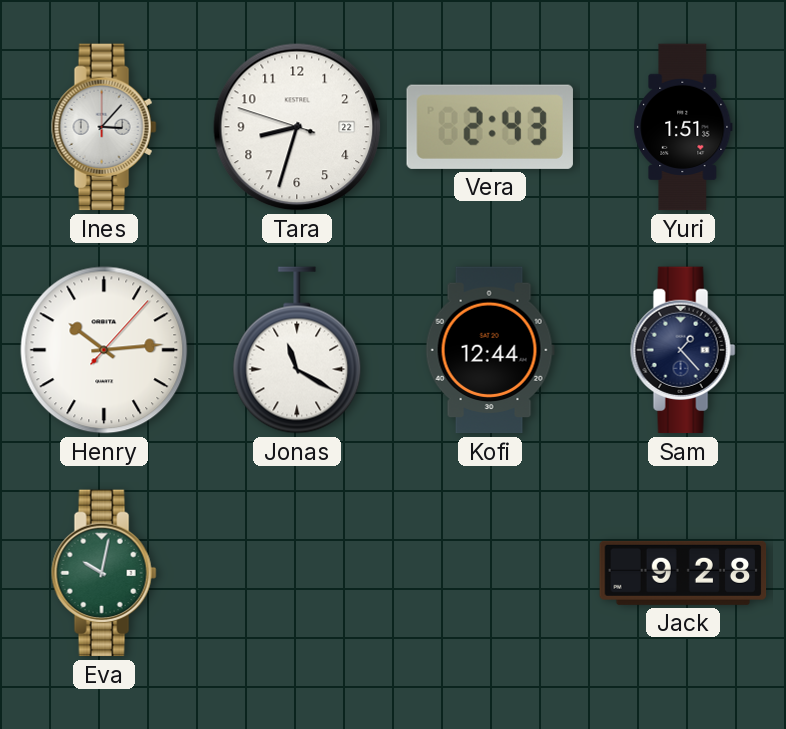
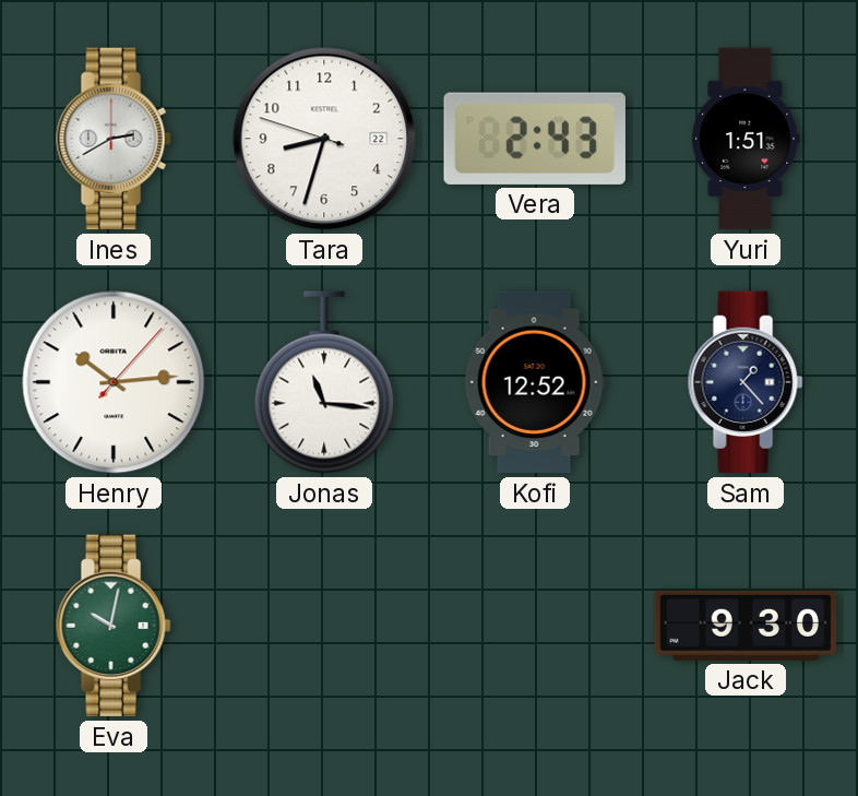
Ines: 3:07 -> 2:40 (114, 139)
Jonas: 11:20 -> 11:16 (324, 382)
Kofi: 12:44 -> 12:52 (535, 382)
Jack: 9:28 -> 9:30 (746, 626)
